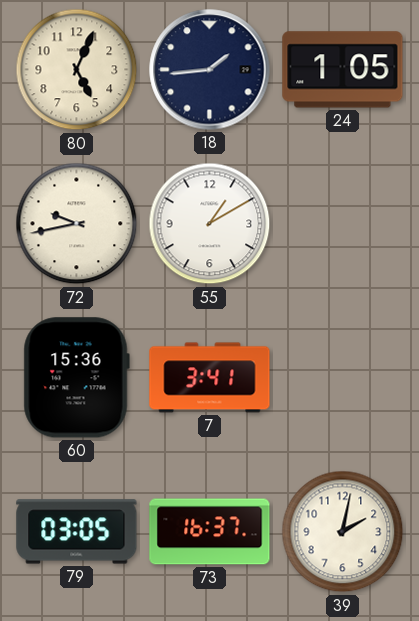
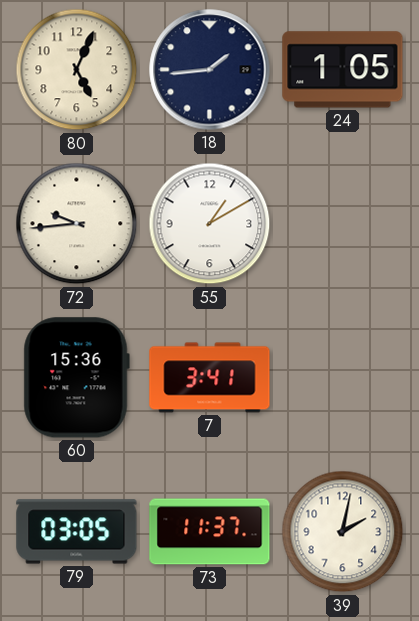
72: 9:43 -> 9:44 (77, 224)
73: 16:37 -> 11:37 (210, 532)
